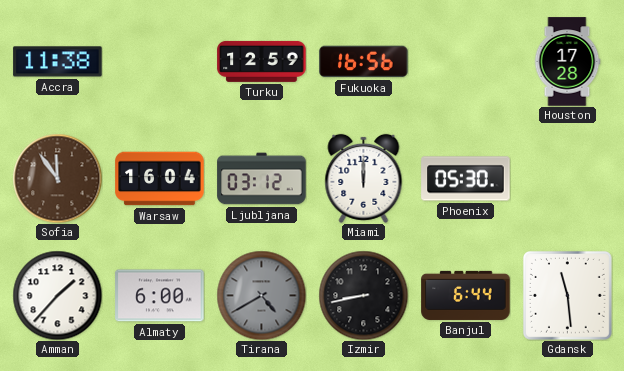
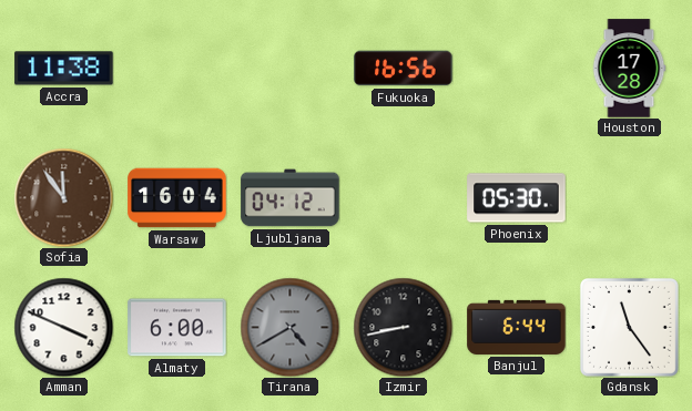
Turku: 12:59 -> none (262, 61)
Ljubljana: 03:12 -> 04:12 (291, 198)
Miami: 12:00 -> none (364, 178)
Amman: 1:37 -> 3:49 (63, 327)
Gdansk: 11:29 -> 11:24 (629, 327)
